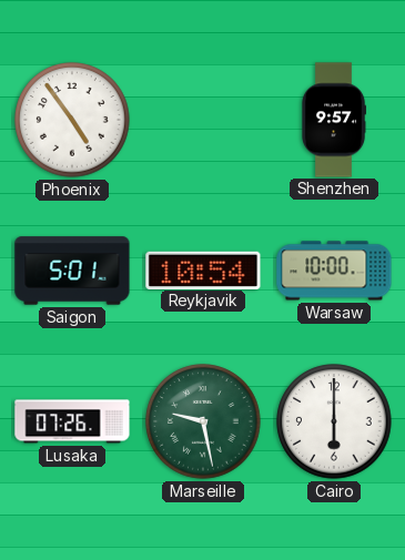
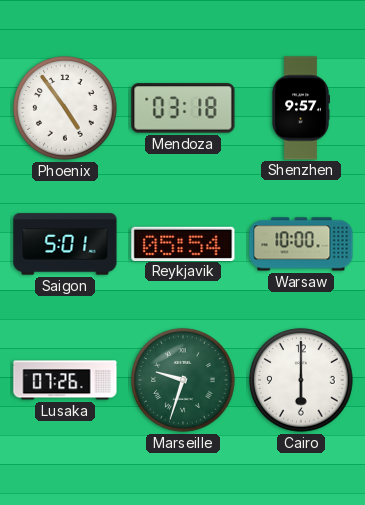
Mendoza: none -> 03:18 (183, 108)
Reykjavik: 10:54 -> 05:54 (183, 243)
Marseille: 9:28 -> 9:33 (183, 380)
